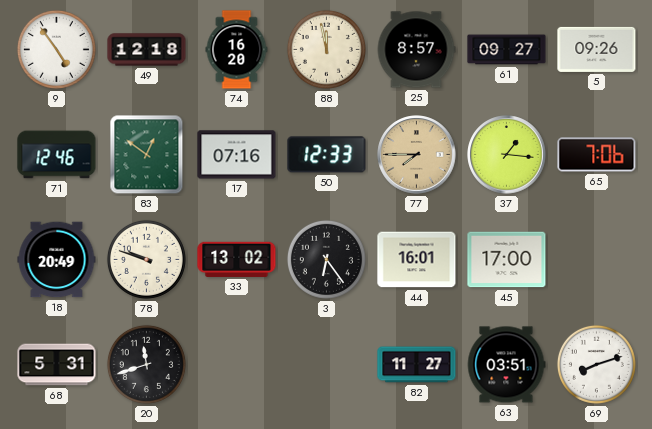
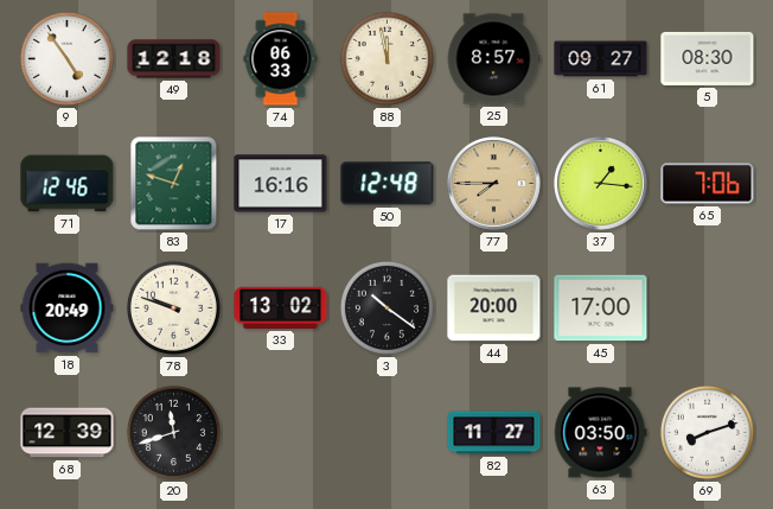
74: 16:20 -> 06:33 (281, 59)
5: 09:26 -> 08:30 (708, 58)
83: 12:51 -> 12:48 (174, 184)
17: 07:16 -> 16:16 (281, 184)
50: 12:33 -> 12:48 (388, 184)
3: 6:24 -> 10:21 (386, 307)
44: 16:01 -> 20:00 (494, 308)
68: 5:31 -> 12:39 (68, 433)
63: 03:51 -> 03:50 (600, 433)
